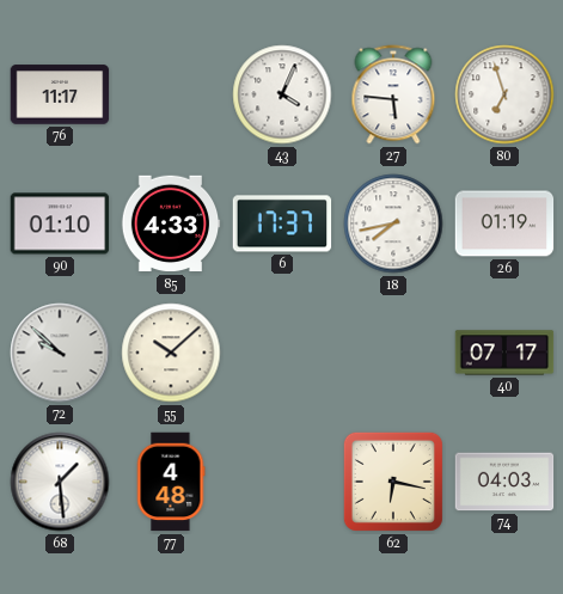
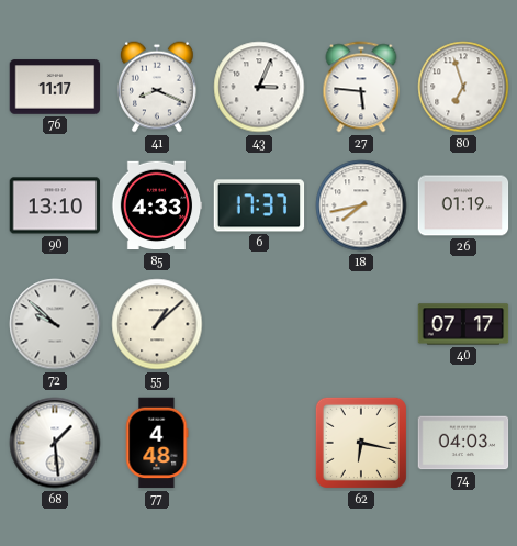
41: none -> 8:19 (157, 87)
43: 4:04 -> 3:04 (259, 87)
90: 01:10 -> 13:10 (55, 205)
55: 10:08 -> 1:08 (157, 324)
